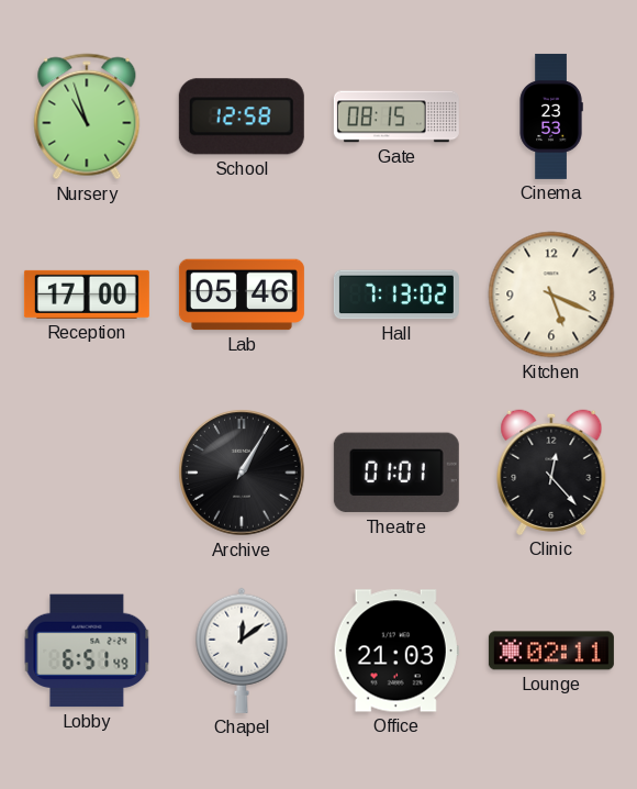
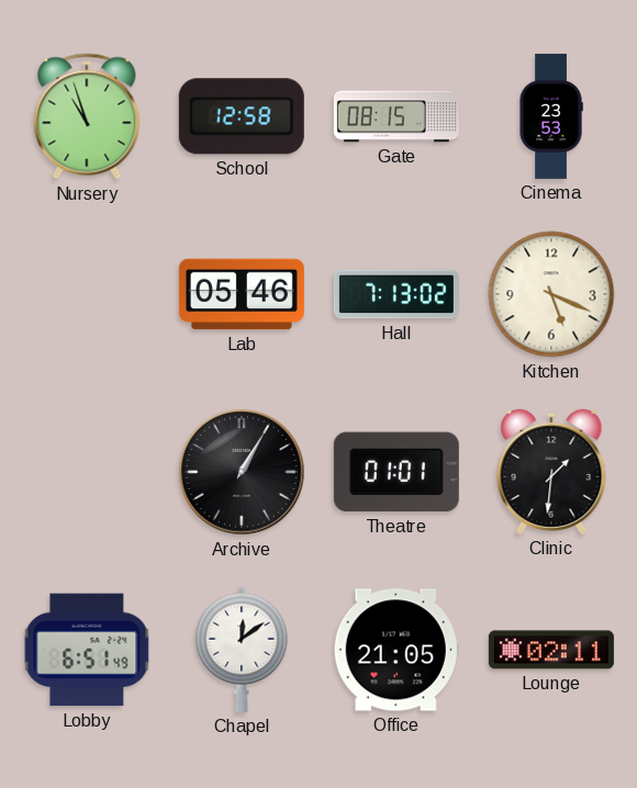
Reception: 17:00 -> none (87, 295)
Clinic: 12:23 -> 1:31 (551, 472)
Office: 21:03 -> 21:05 (396, 650)
